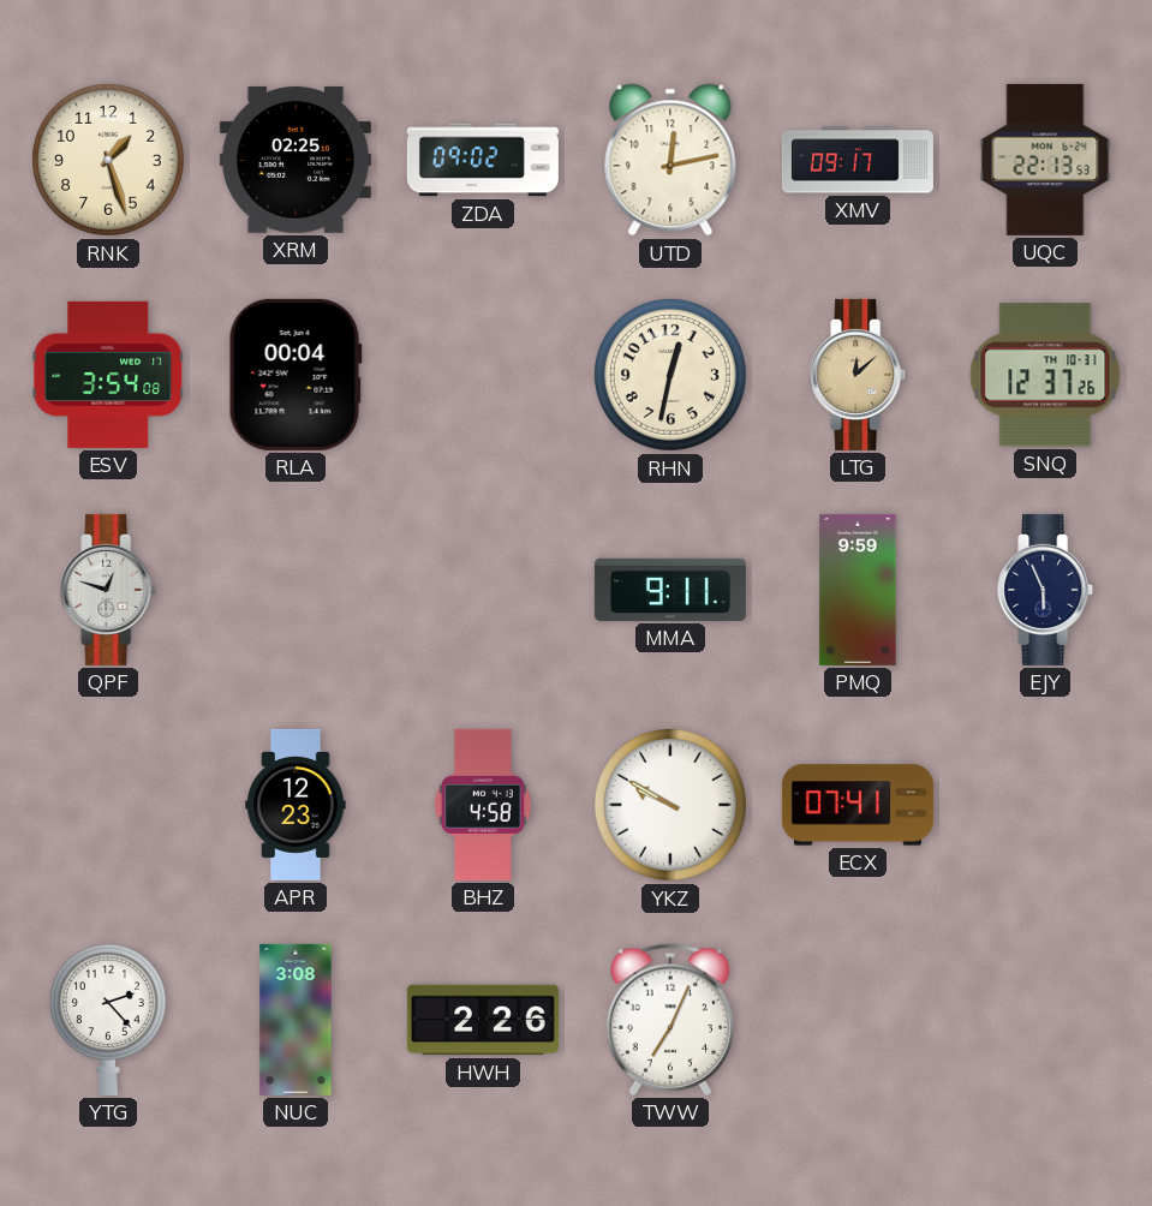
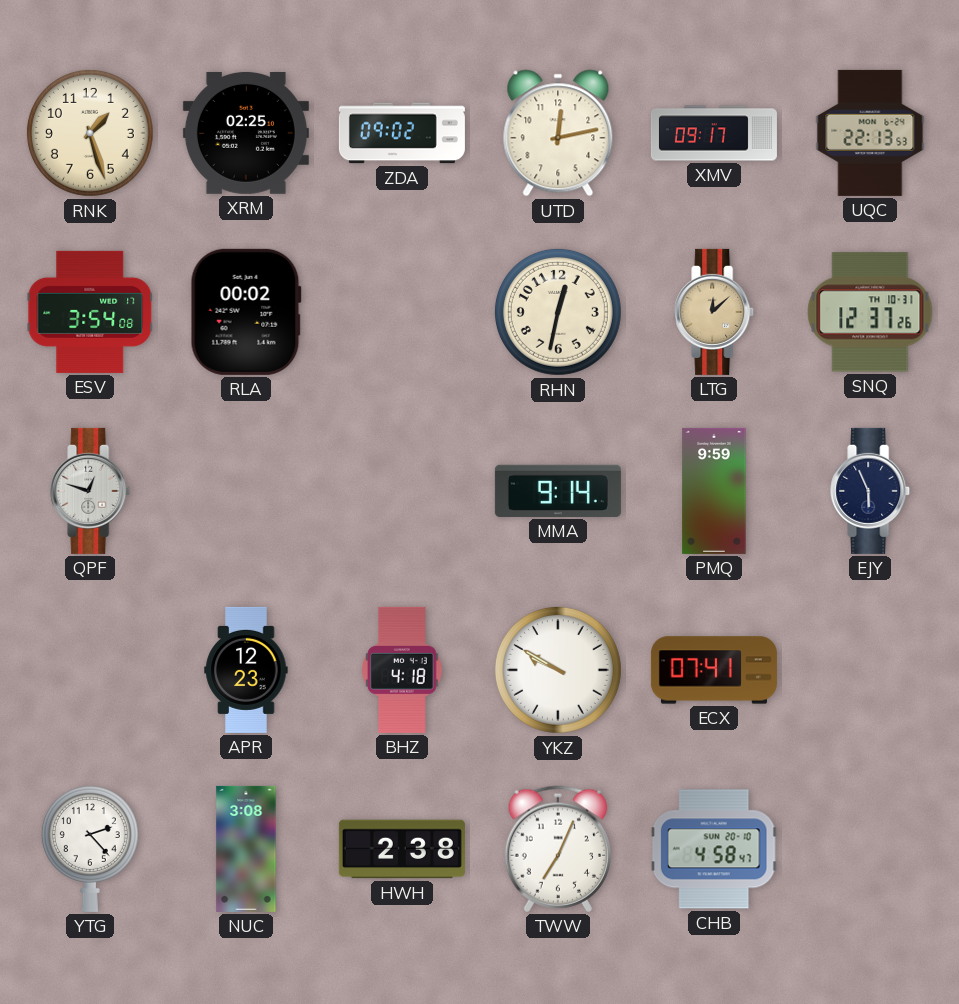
RLA: 00:04 -> 00:02 (246, 312)
MMA: 9:11 -> 9:14 (558, 491)
BHZ: 4:58 -> 4:18 (403, 670)
HWH: 2:26 -> 2:38 (402, 849)
CHB: none -> 4:58 (714, 849)
